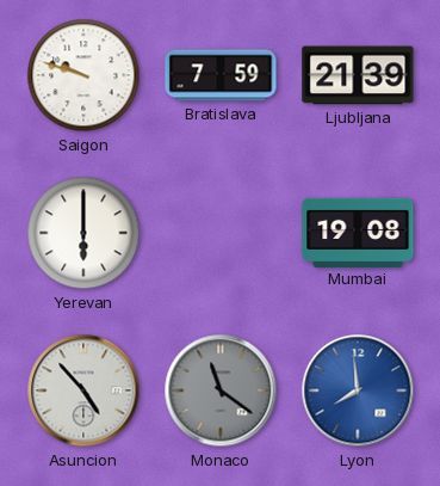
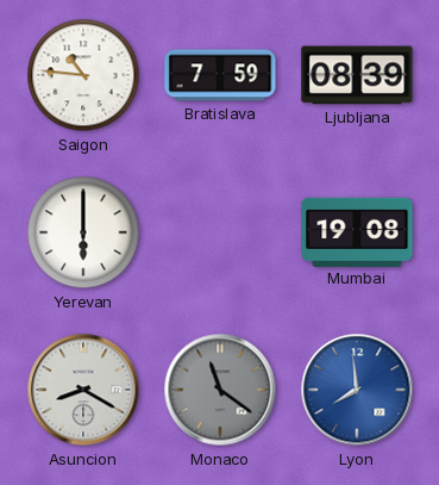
Saigon: 9:48 -> 10:46 (83, 75)
Ljubljana: 21:39 -> 08:39 (357, 75)
Asuncion: 4:53 -> 8:20 (83, 390)
